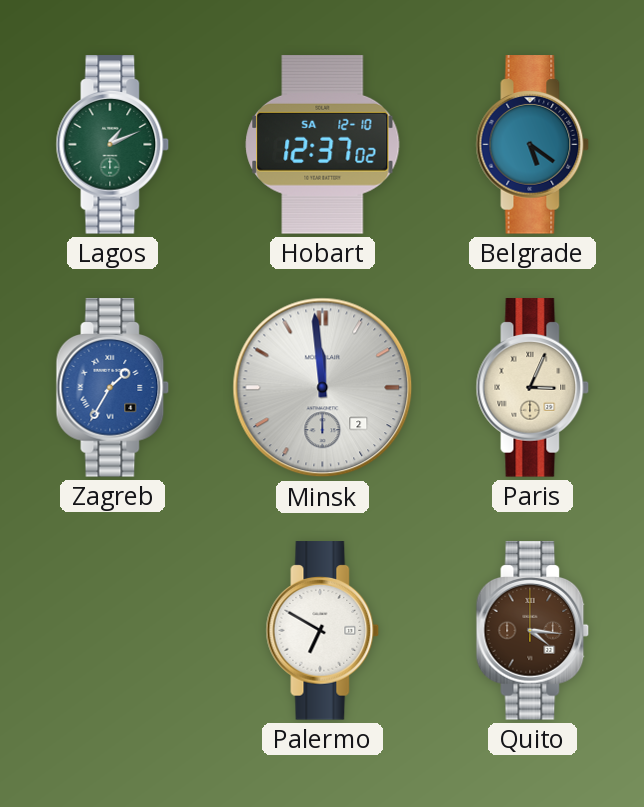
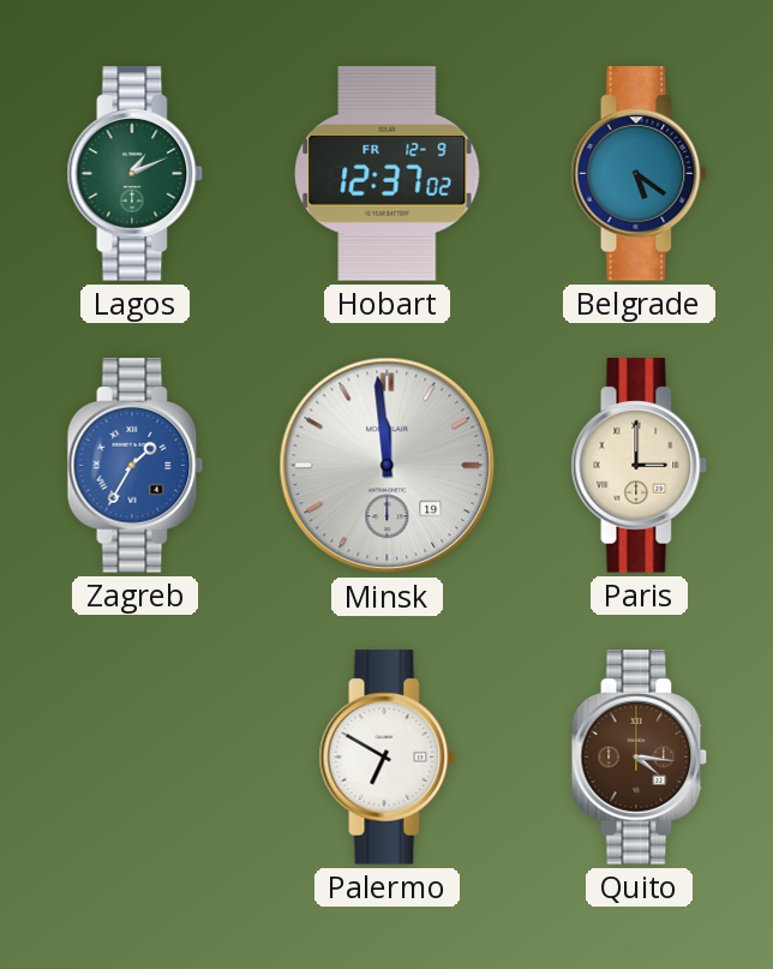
Hobart date: SA 12-10 -> FR 12-9 (388, 174)
Minsk date: 2 -> 19 (388, 466)
Paris: 3:04 -> 3:00 (640, 466)
